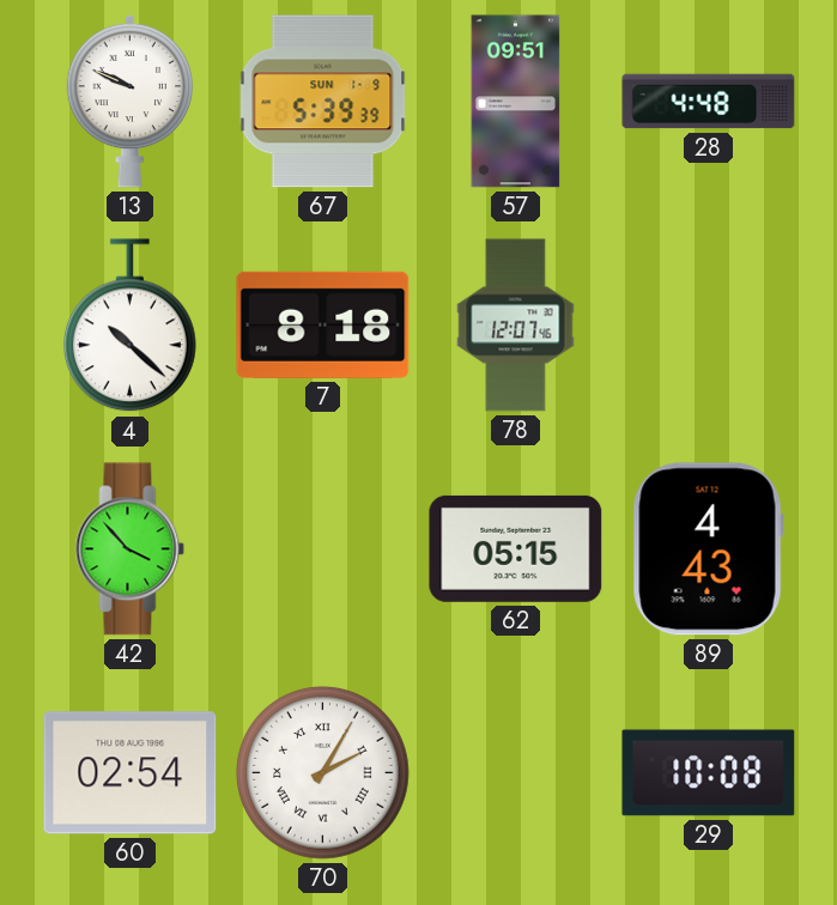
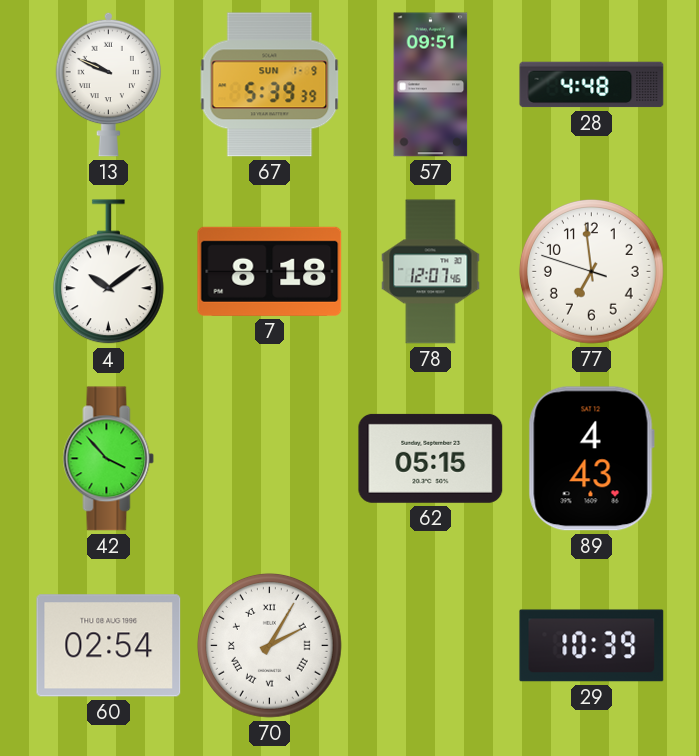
4: 10:22 -> 10:09 (108, 272)
77: none -> 6:58 (592, 272)
29: 10:08 -> 10:39 (592, 646)
